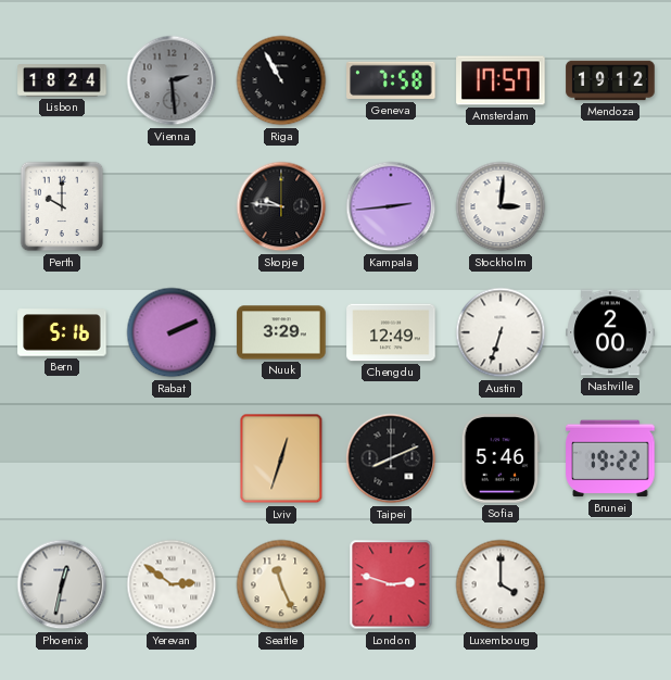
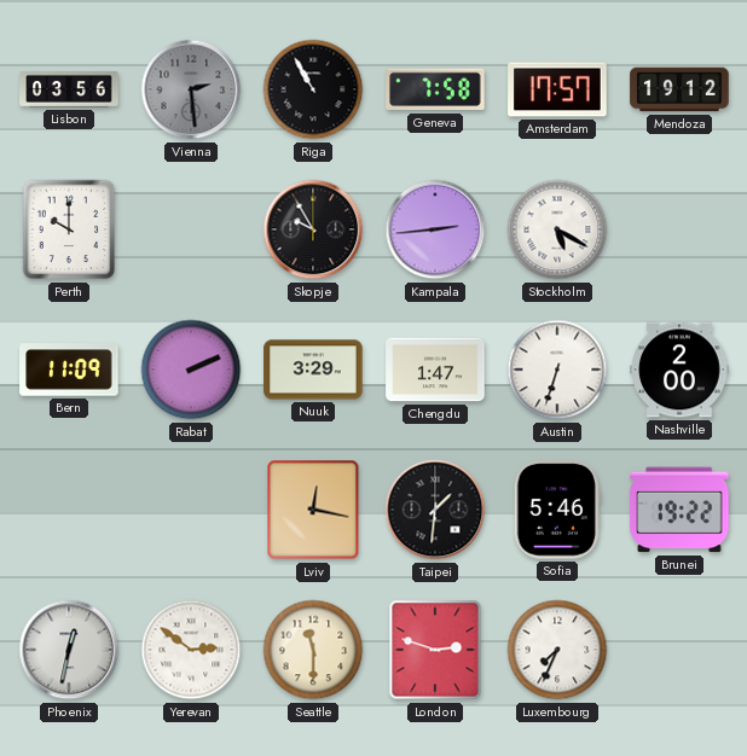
Lisbon: 18:24 -> 03:56 (69, 91)
Skopje: 9:46 -> 9:55 (313, 229)
Stockholm: 3:01 -> 5:20 (557, 229)
Bern: 5:16 -> 11:09 (69, 370)
Chengdu: 12:49 -> 1:47 (435, 370)
Lviv: 12:33 -> 12:17 (313, 510)
Taipei: 8:11 -> 1:31 (435, 510)
Seattle: 11:26 -> 11:30 (313, 650)
Luxembourg: 4:00 -> 7:34 (557, 650)
